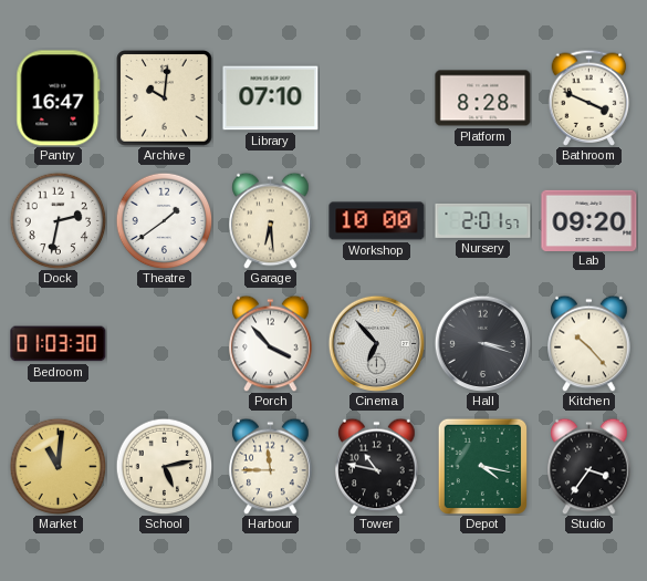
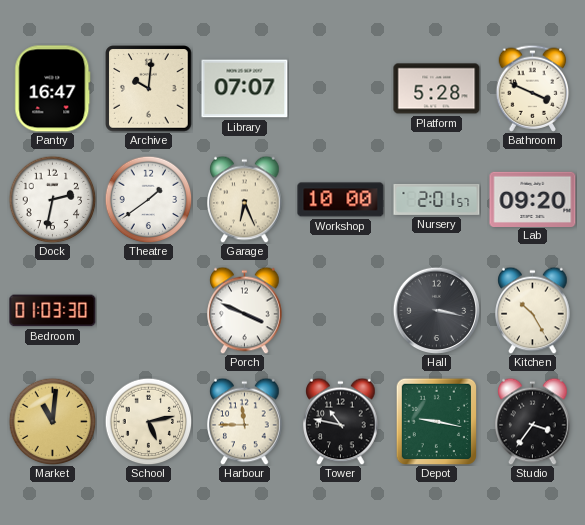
Library: 07:10 -> 07:07 (245, 89)
Platform: 8:28 -> 5:28 (437, 89)
Garage: 6:29 -> 6:26 (245, 199)
Porch: 3:53 -> 3:49 (245, 310)
Cinema: 6:53 -> none (376, 343)
Hall: 3:18 -> 3:17 (436, 310)
Kitchen: 10:23 -> 10:25 (533, 310)
Depot: 4:17 -> 9:17 (436, 421)
